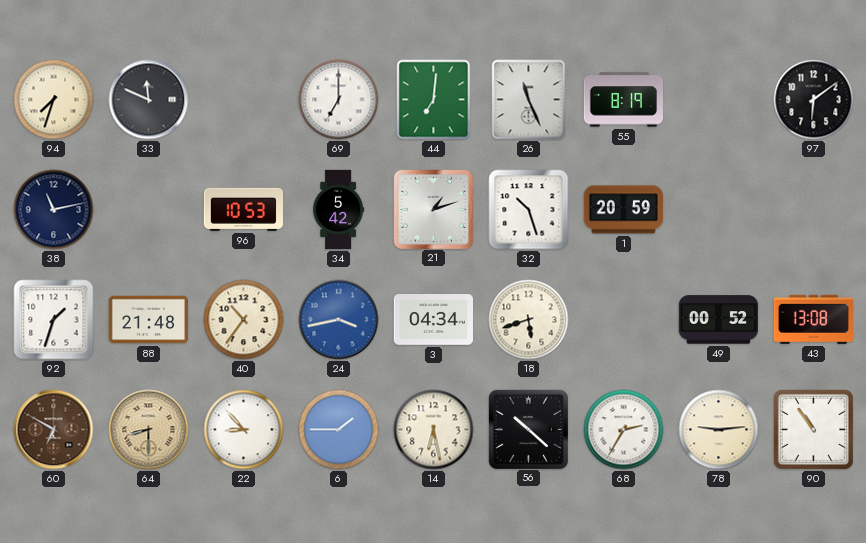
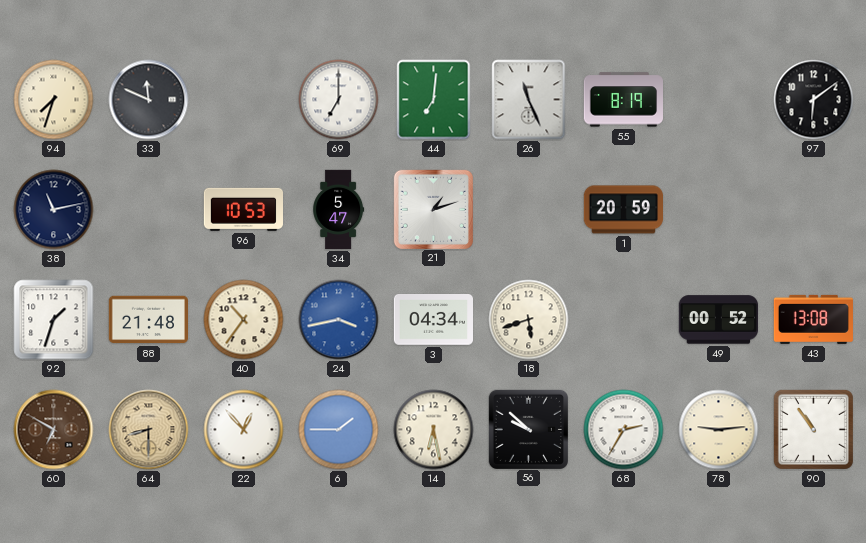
34: 5:42 -> 5:47 (339, 210)
32: 10:27 -> none (529, 210)
22: 8:53 -> 12:53 (244, 430)
56: 10:22 -> 9:52 (528, 429)
